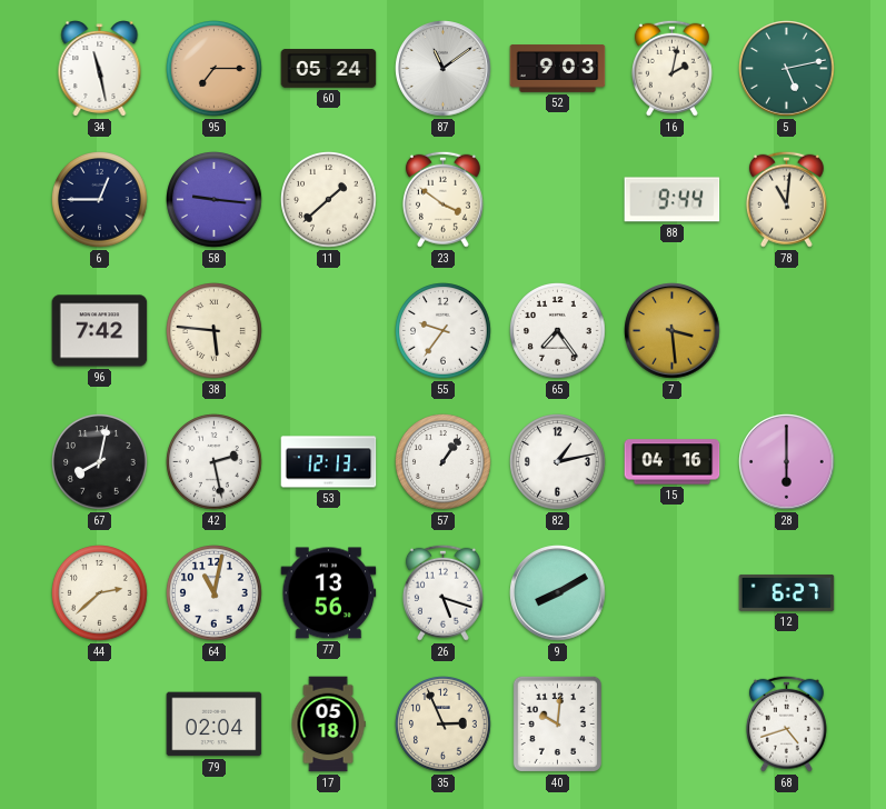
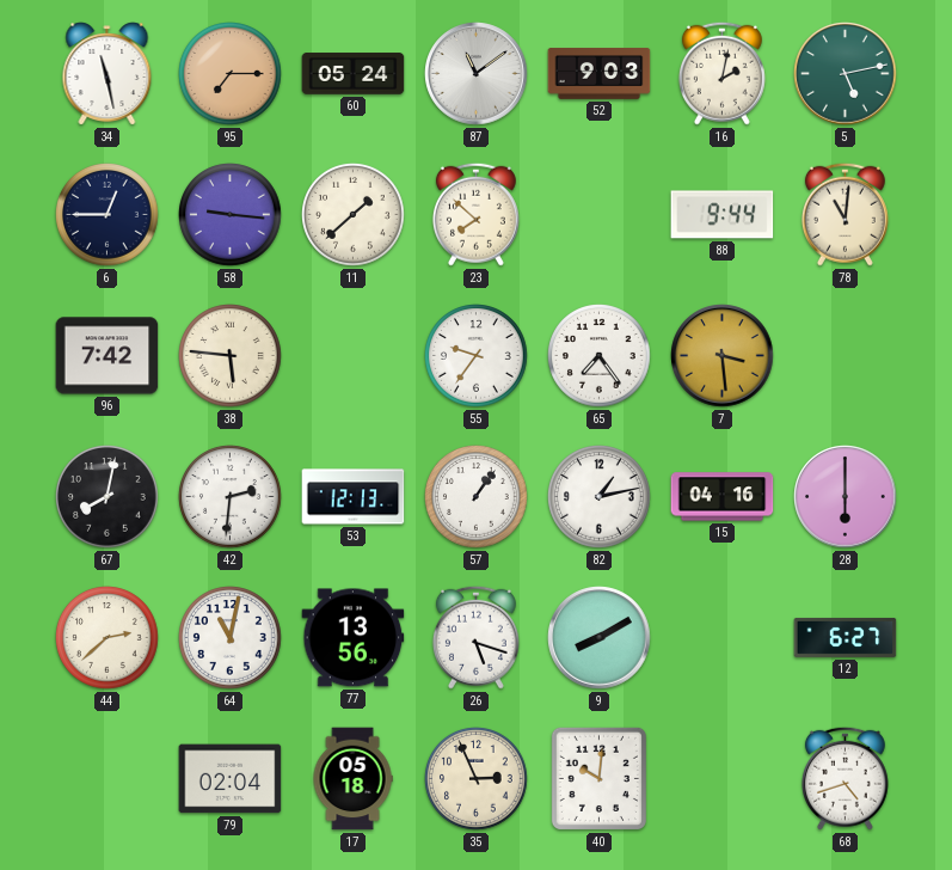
23: 3:51 -> 7:52 (475, 214)
42: 2:28 -> 2:31 (231, 497)
